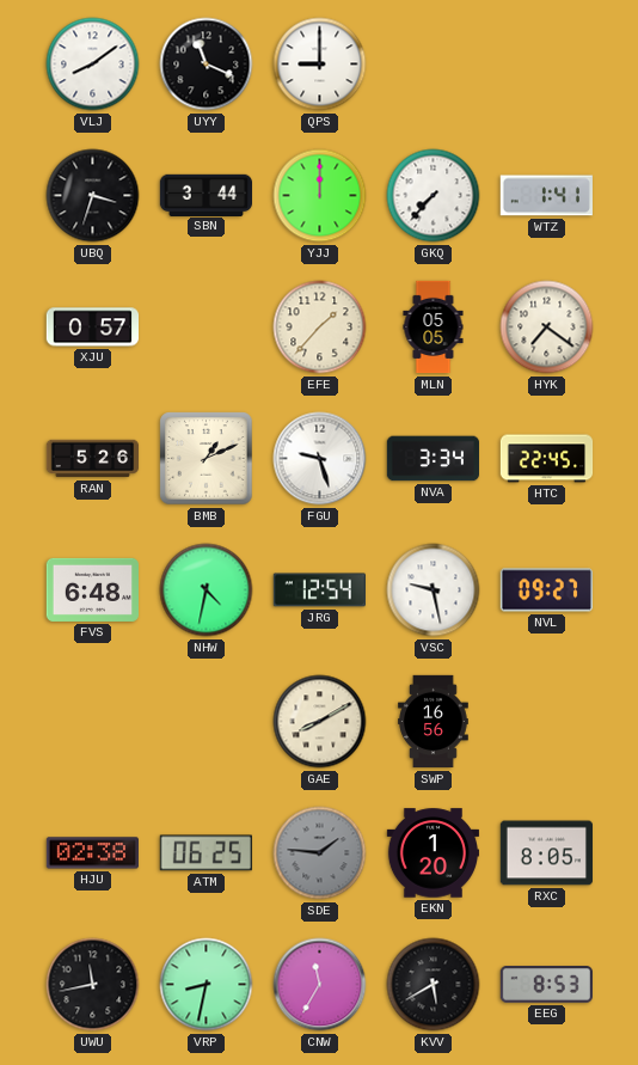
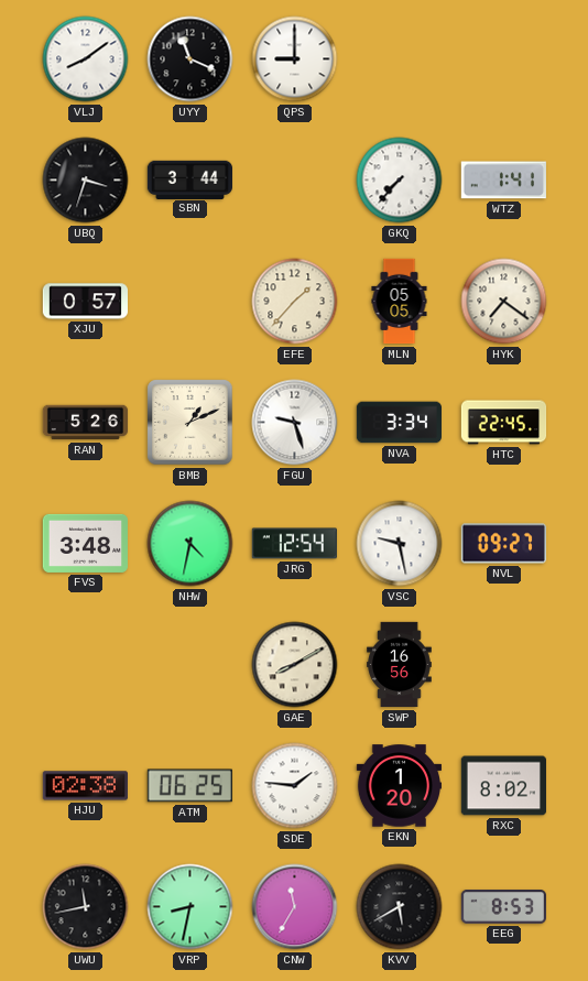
YJJ: 12:00 -> none (320, 196)
FVS: 6:48 -> 3:48 (85, 543)
SDE dial: grey -> white (295, 786)
RXC: 8:05 -> 8:02 (503, 786)
